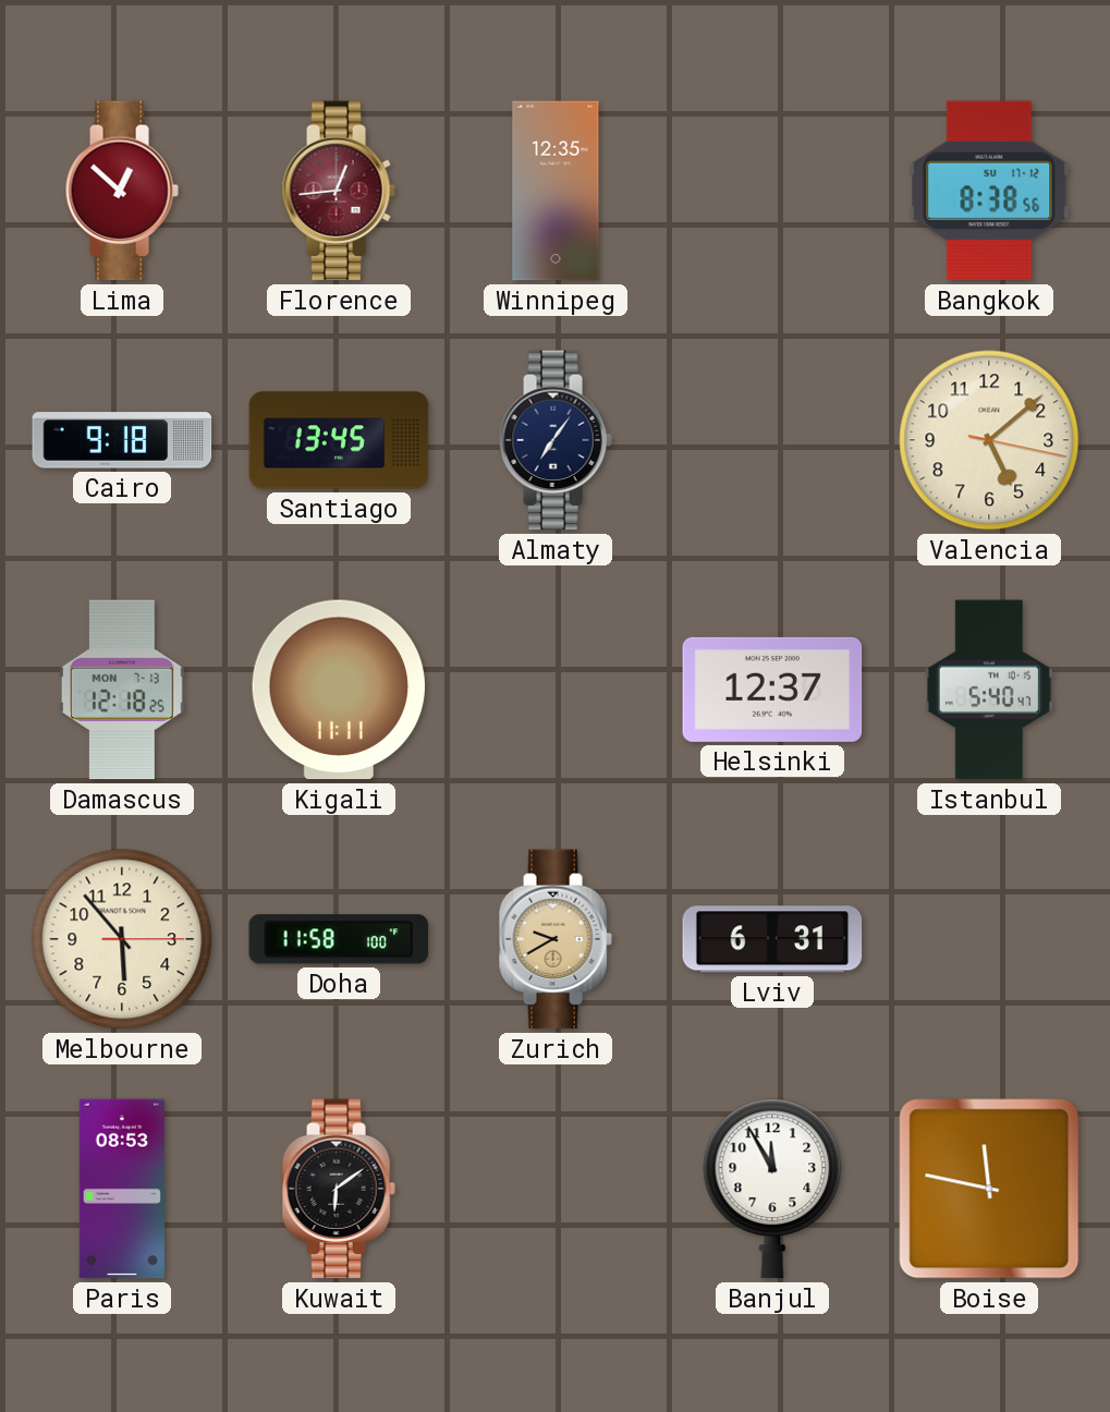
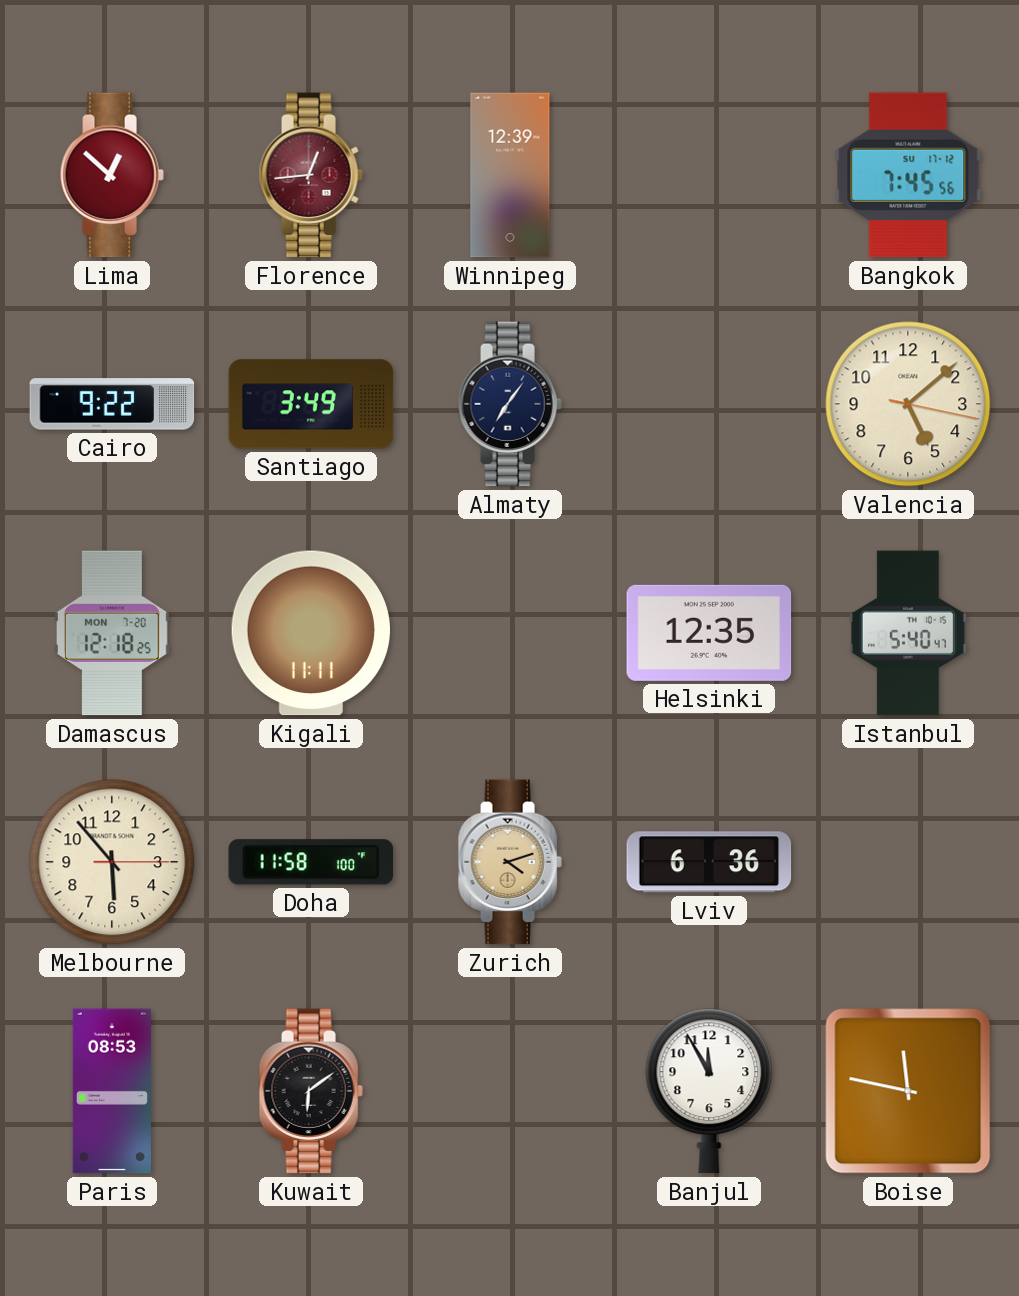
Winnipeg: 12:35 -> 12:39 (510, 175)
Bangkok: 8:38 -> 7:45 (908, 175)
Cairo: 9:18 -> 9:22 (112, 404)
Santiago: 13:45 -> 3:49 (311, 404)
Damascus date: MON 7-13 -> MON 7-20 (112, 633)
Helsinki: 12:37 -> 12:35 (709, 633)
Zurich: 9:40 -> 4:12 (510, 862)
Lviv: 6:31 -> 6:36 (709, 862)
